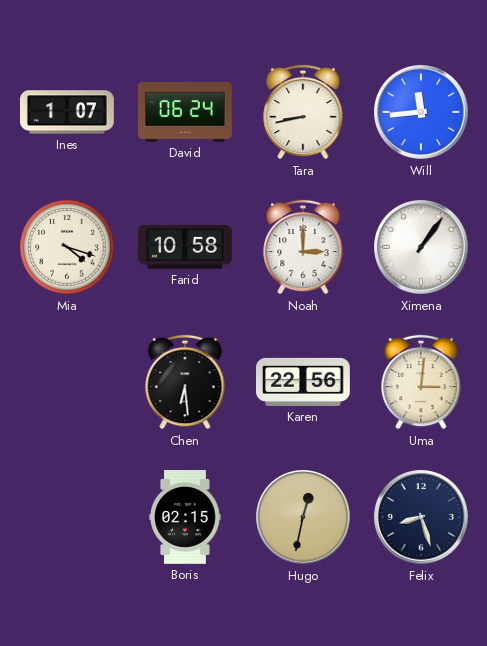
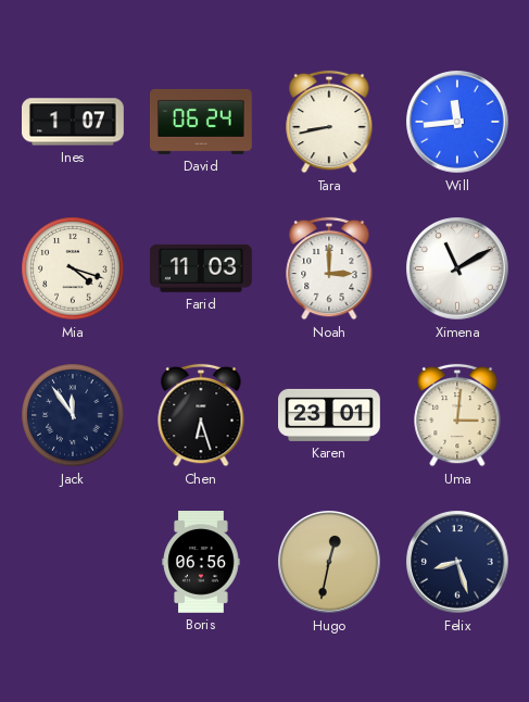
Farid: 10:58 -> 11:03 (201, 268)
Ximena: 1:06 -> 11:10 (458, 269)
Jack: none -> 11:54 (73, 415)
Chen: 6:29 -> 6:27 (201, 415)
Karen: 22:56 -> 23:01 (329, 415)
Boris: 02:15 -> 06:56 (201, 563)
